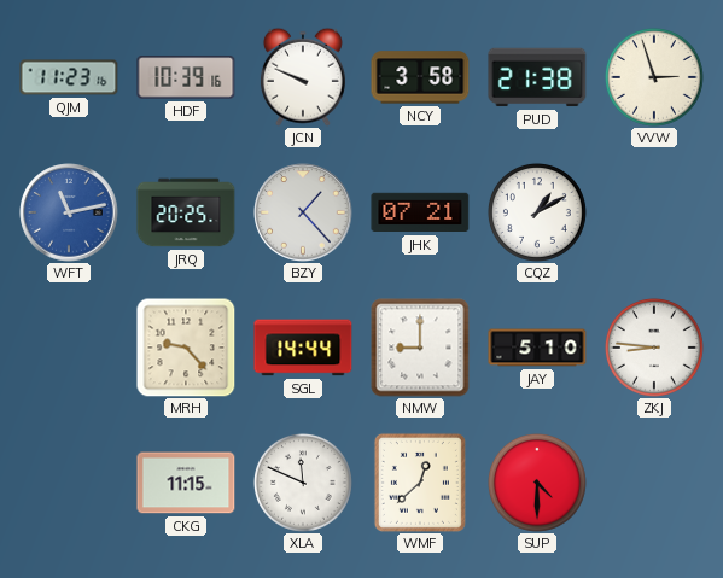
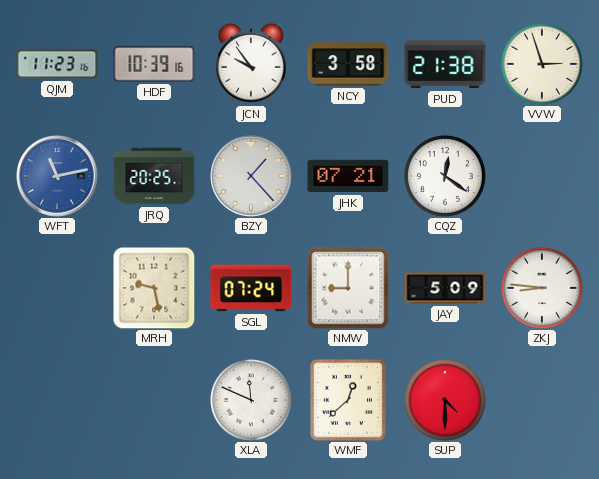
JCN: 9:49 -> 9:54 (251, 64)
CQZ: 1:10 -> 12:21 (445, 176)
MRH: 9:23 -> 9:28 (154, 288)
SGL: 14:44 -> 07:24 (251, 288)
JAY: 5:10 -> 5:09 (445, 288)
CKG: 11:15 -> none (186, 483)
